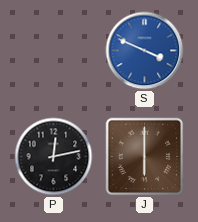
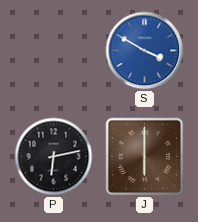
S: 3:49 -> 3:50 (145, 51)
P: 12:13 -> 6:13 (54, 157)
